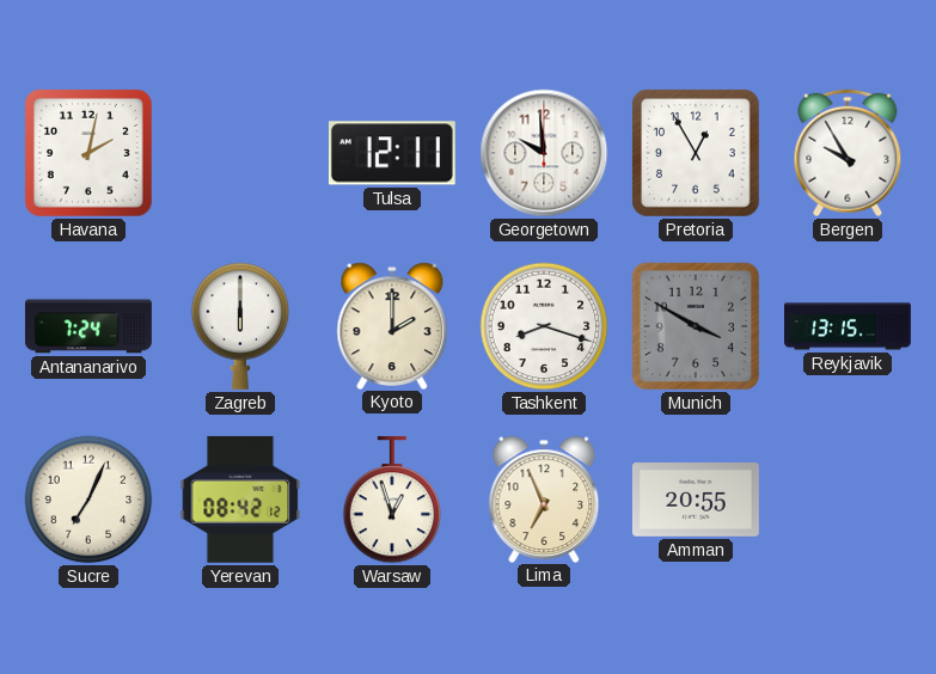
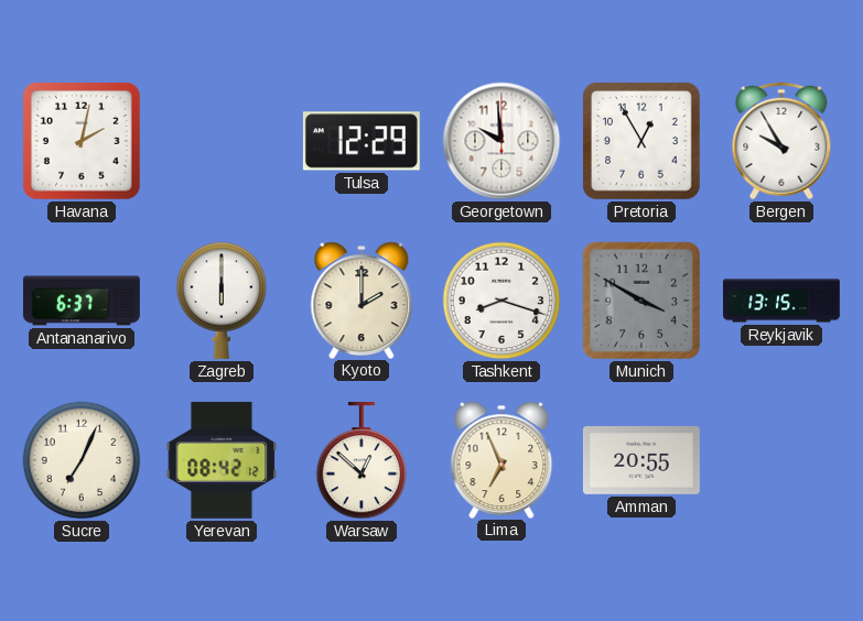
Tulsa: 12:11 -> 12:29 (362, 141)
Antananarivo: 7:24 -> 6:37 (82, 301)
Warsaw: 12:57 -> 12:52 (362, 460)
